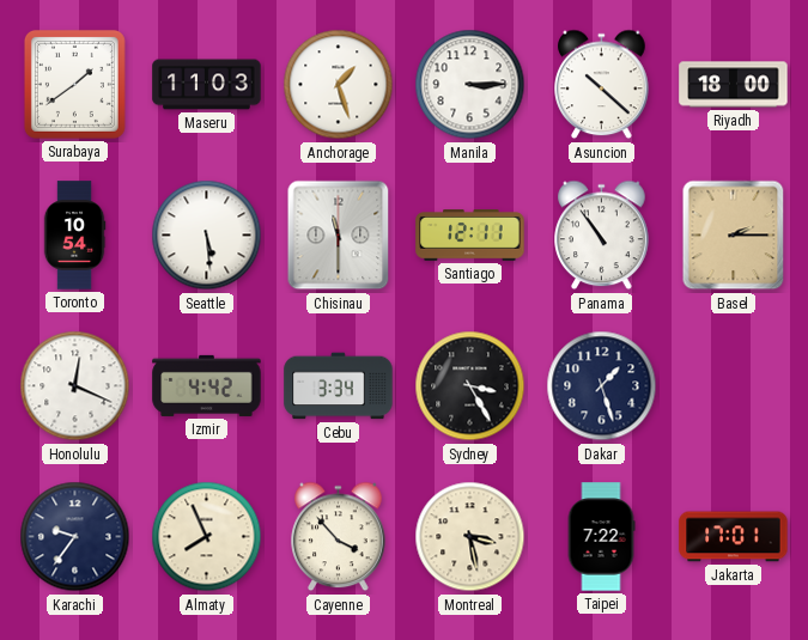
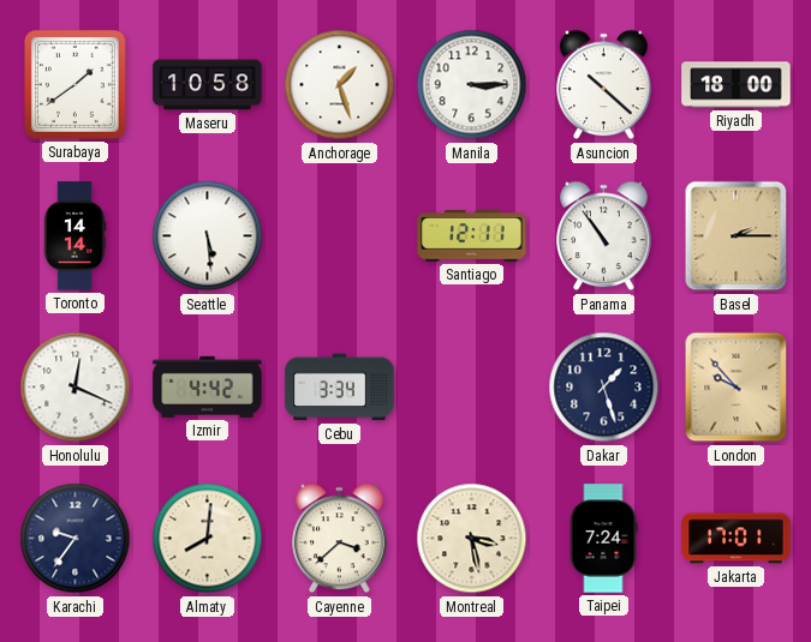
Maseru: 11:03 -> 10:58 (208, 85)
Toronto: 10:54 -> 14:14 (74, 236)
Chisinau: 11:30 -> none (339, 236)
Sydney: 3:25 -> none (470, 386)
London: none -> 9:53 (737, 388)
Almaty: 7:56 -> 8:01 (208, 539)
Cayenne: 3:53 -> 3:38 (340, 539)
Taipei: 7:22 -> 7:24 (603, 539)
